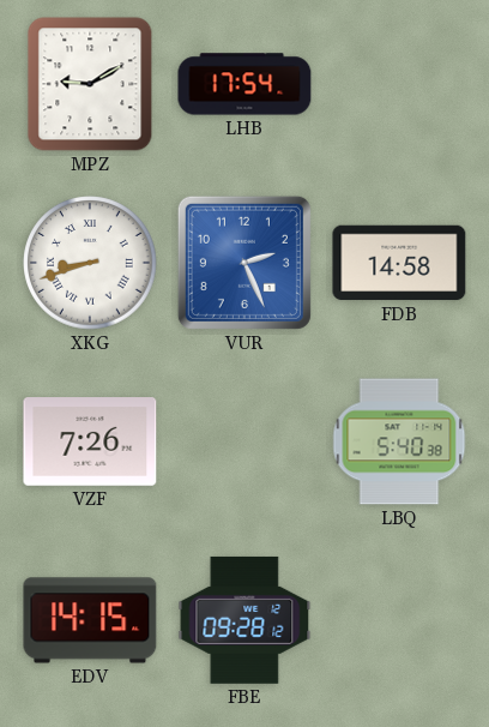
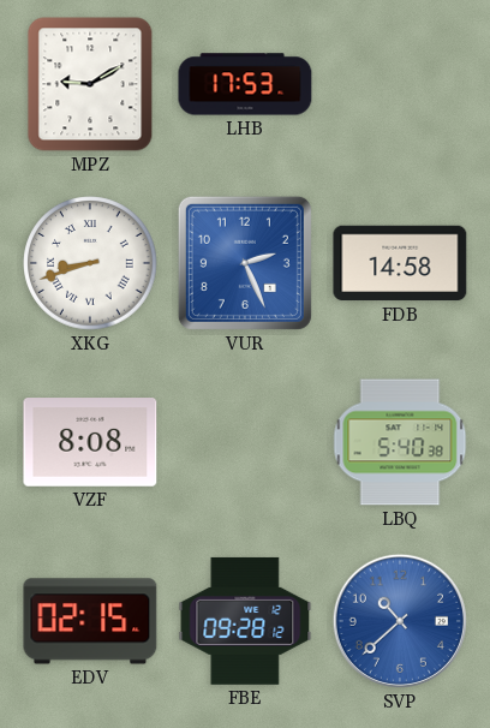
LHB: 17:54 -> 17:53 (245, 84)
VZF: 7:26 -> 8:08 (90, 442)
EDV: 14:15 -> 02:15 (90, 621)
SVP: none -> 10:38 (400, 621)
